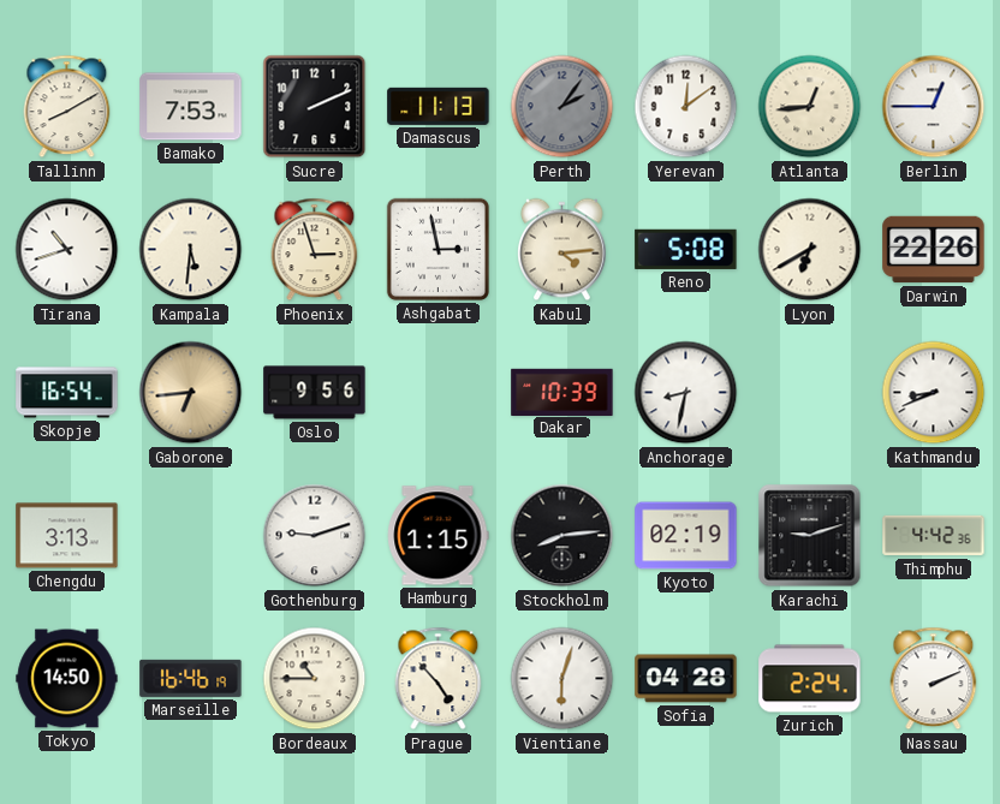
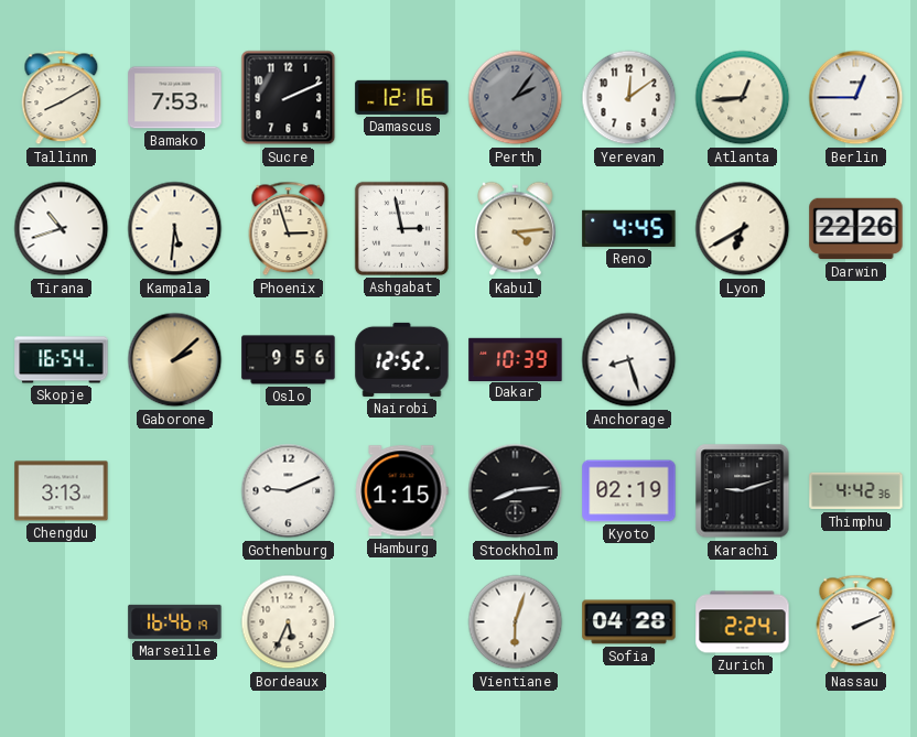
Damascus: 11:13 -> 12:16 (402, 97)
Reno: 5:08 -> 4:45 (629, 228)
Gaborone: 6:44 -> 2:08 (175, 360)
Nairobi: none -> 12:52 (402, 359)
Anchorage: 8:32 -> 8:27 (629, 360)
Kathmandu: 8:41 -> none (934, 393)
Gothenburg: 9:12 -> 9:11 (289, 491)
Tokyo: 14:50 -> none (67, 679)
Bordeaux: 10:45 -> 5:34 (289, 622)
Prague: 4:53 -> none (439, 679)
